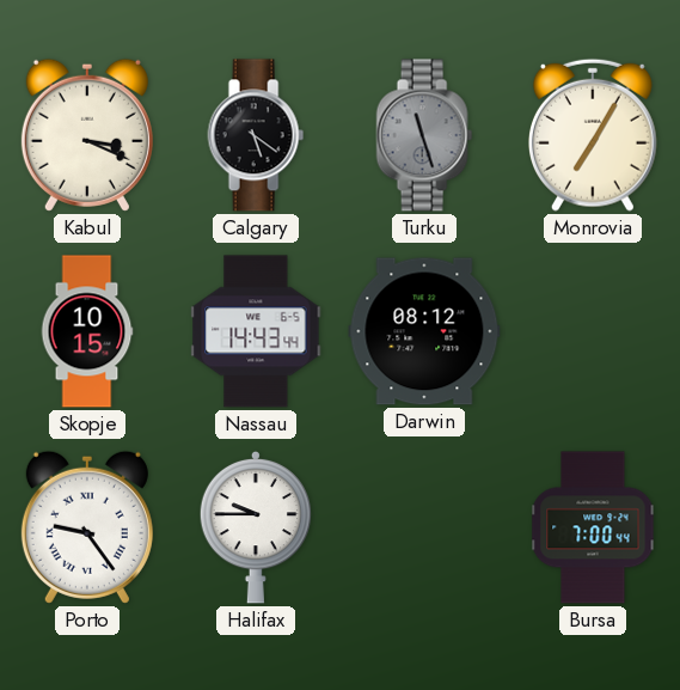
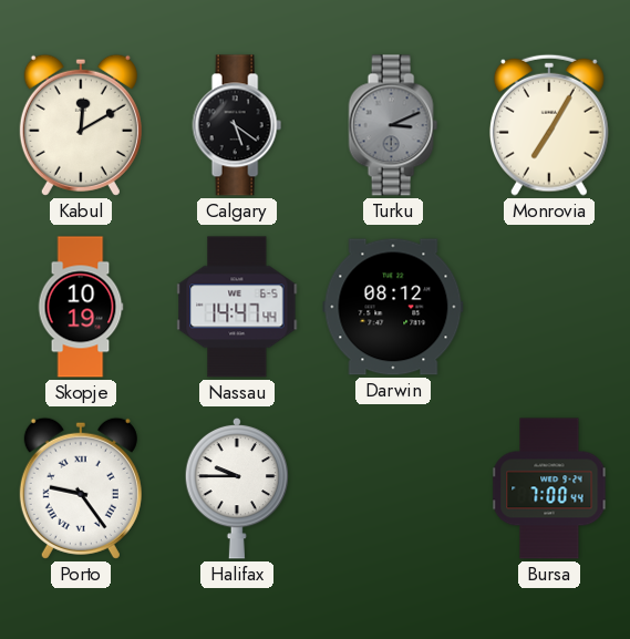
Kabul: 3:19 -> 12:10 (81, 125)
Turku: 11:27 -> 3:11 (393, 125)
Skopje: 10:15 -> 10:19 (81, 307)
Nassau: 14:43 -> 14:47 (237, 307)
